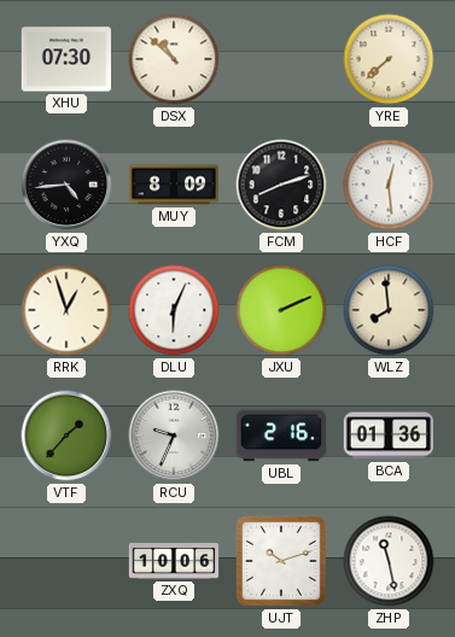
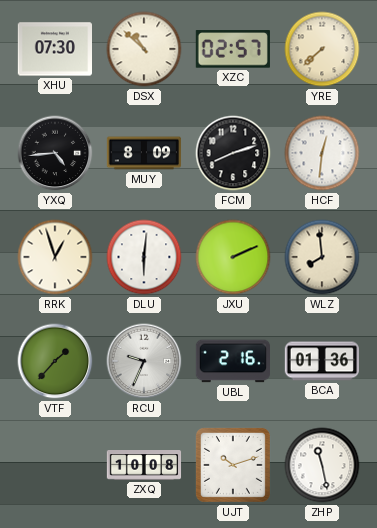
XZC: none -> 02:57 (233, 49)
HCF: 12:29 -> 12:31 (322, 153)
DLU: 6:04 -> 6:01 (144, 257)
ZXQ: 10:06 -> 10:08 (144, 465)
